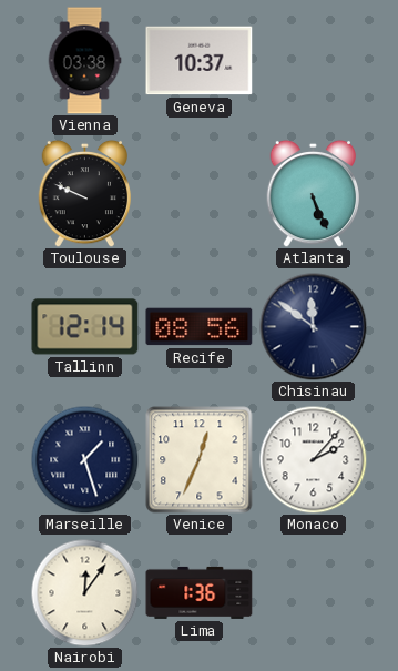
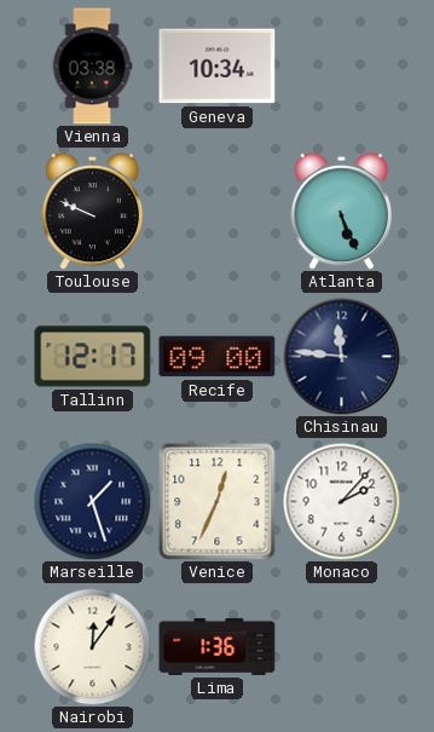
Geneva: 10:37 -> 10:34 (218, 67)
Tallinn: 12:14 -> 12:17 (93, 357)
Recife: 08:56 -> 09:00 (218, 357)
Chisinau: 11:51 -> 11:46 (342, 357)
